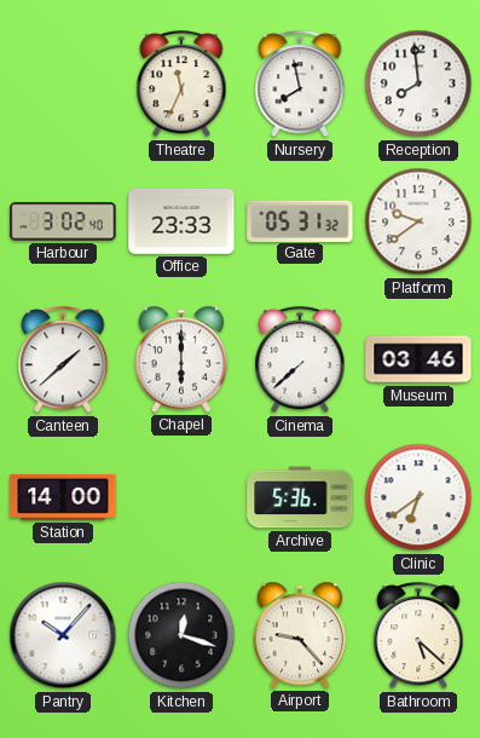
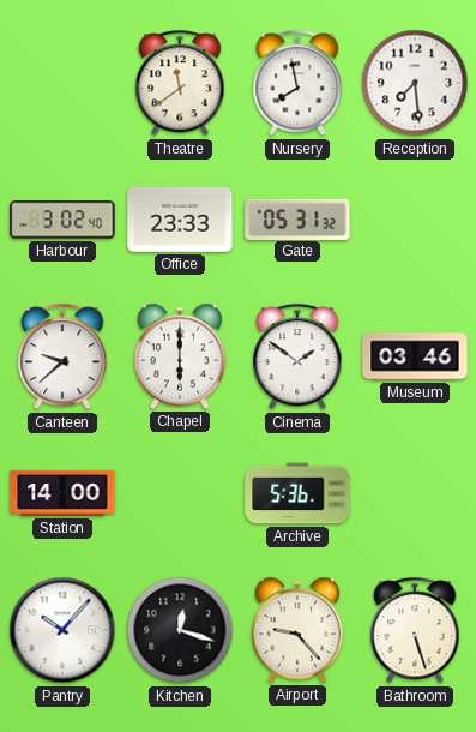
Theatre: 11:34 -> 11:39 (180, 84)
Reception: 7:59 -> 7:29 (415, 83)
Platform: 9:39 -> none (418, 221)
Canteen: 1:38 -> 9:38 (62, 358)
Cinema: 7:38 -> 1:51 (297, 358)
Clinic: 6:39 -> none (418, 497)
Bathroom: 5:22 -> 5:27 (415, 631)
